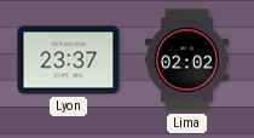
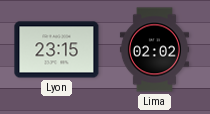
Lyon: 23:37 -> 23:15 (57, 50)
